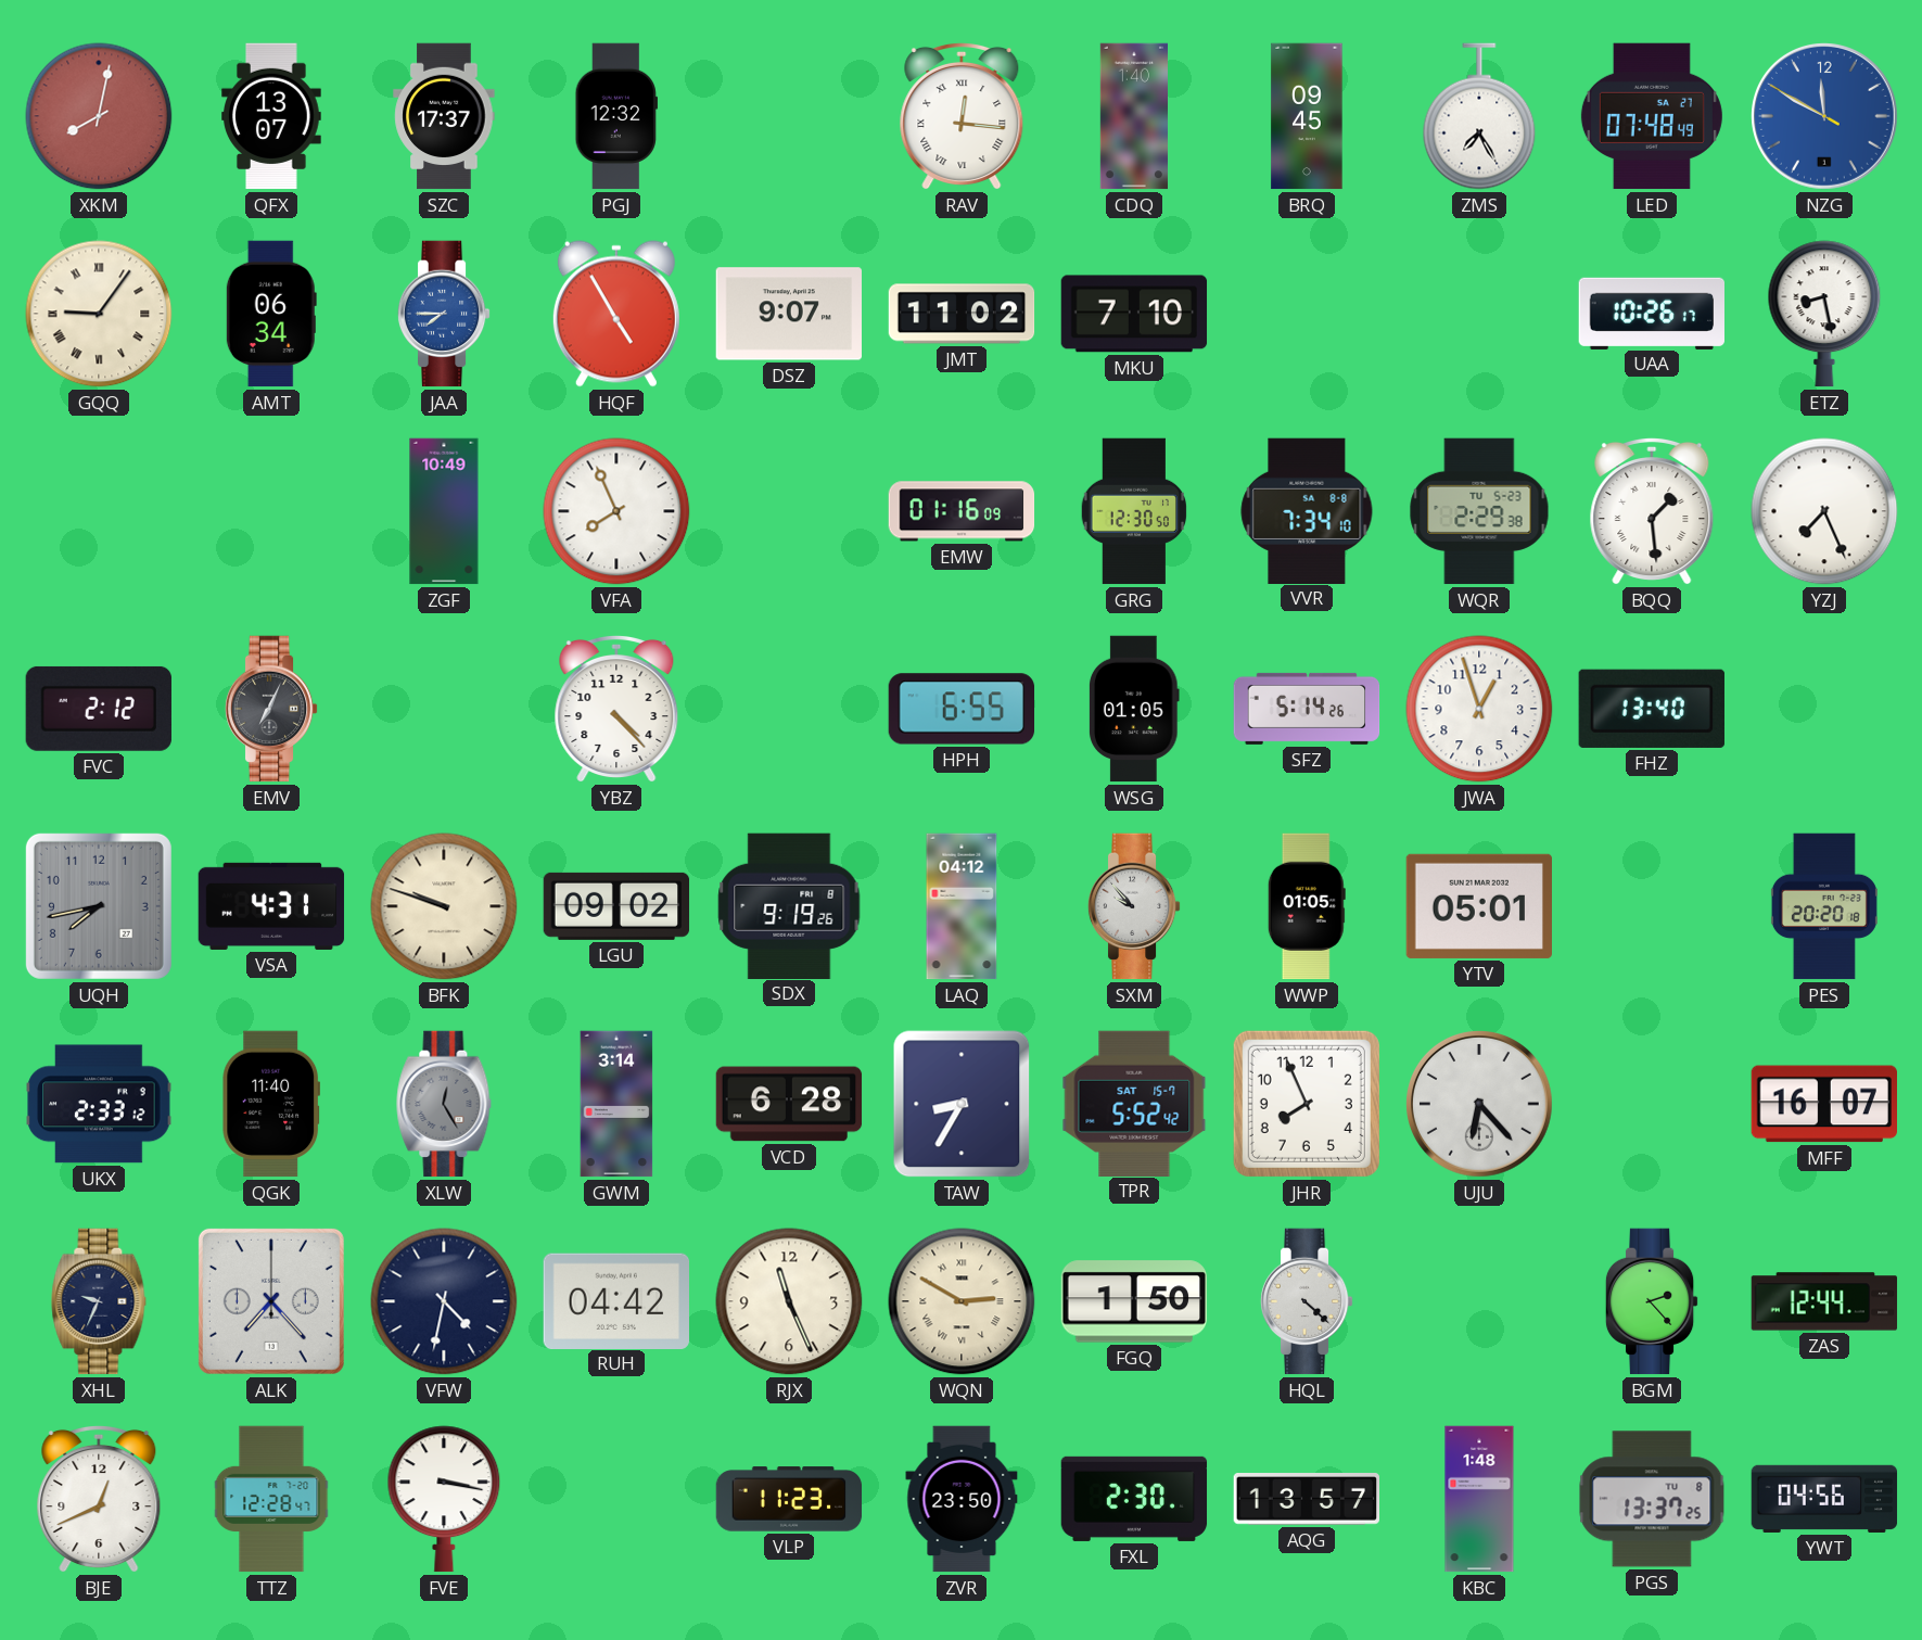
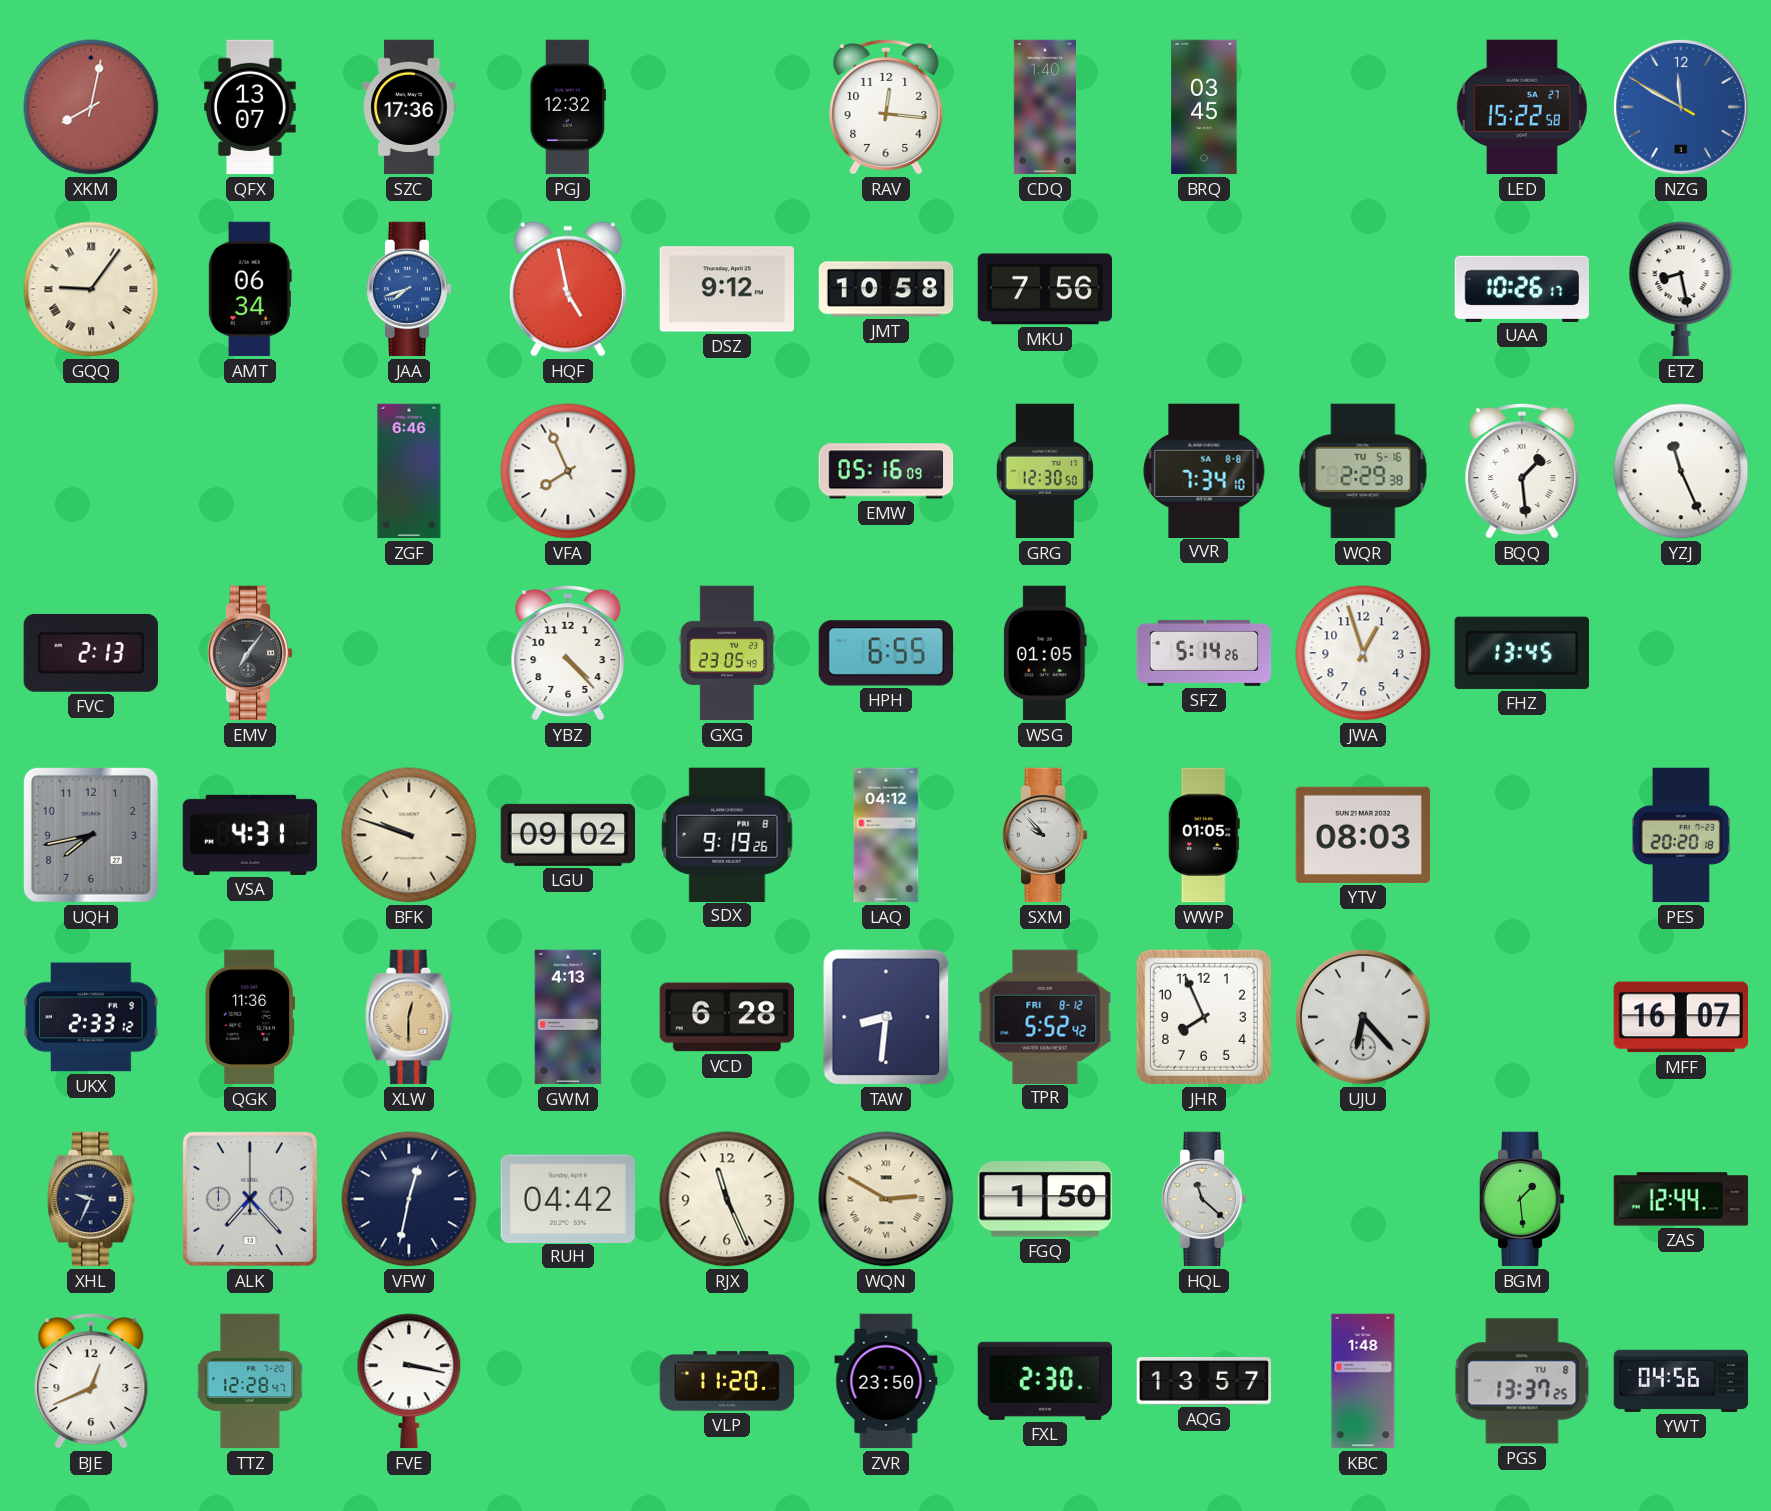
SZC: 17:37 -> 17:36 (409, 107)
RAV numerals: Roman -> Arabic (886, 107)
BRQ: 09:45 -> 03:45 (1204, 107)
ZMS: 7:25 -> none (1479, 116)
LED: 07:48 -> 15:22 (1522, 107)
JAA: 7:45 -> 7:42 (409, 289)
HQF: 4:55 -> 4:58 (568, 289)
DSZ: 9:07 -> 9:12 (726, 289)
JMT: 11:02 -> 10:58 (886, 289)
MKU: 7:10 -> 7:56 (1045, 289)
ZGF: 10:49 -> 6:46 (409, 471)
EMW: 01:16 -> 05:16 (886, 471)
WQR date: TU 5-23 -> TU 5-16 (1363, 471)
YZJ: 7:26 -> 11:26 (1681, 471)
FVC: 2:12 -> 2:13 (91, 653)
EMV: 7:04 -> 7:06 (250, 653)
GXG: none -> 23:05 (727, 653)
FHZ: 13:40 -> 13:45 (1522, 653)
YTV: 05:01 -> 08:03 (1362, 835)
QGK: 11:40 -> 11:36 (249, 1017)
XLW: 12:25 -> 12:30 (409, 1017)
XLW dial: grey -> champagne (409, 1017)
GWM: 3:14 -> 4:13 (568, 1017)
TAW: 8:35 -> 8:31 (886, 1017)
TPR date: SAT 15-7 -> FRI 8-12 (1045, 1016)
VFW: 4:32 -> 12:32 (409, 1199)
HQL: 4:22 -> 11:22 (1204, 1199)
BGM: 2:23 -> 1:29 (1522, 1199)
VLP: 11:23 -> 11:20 (727, 1381)
